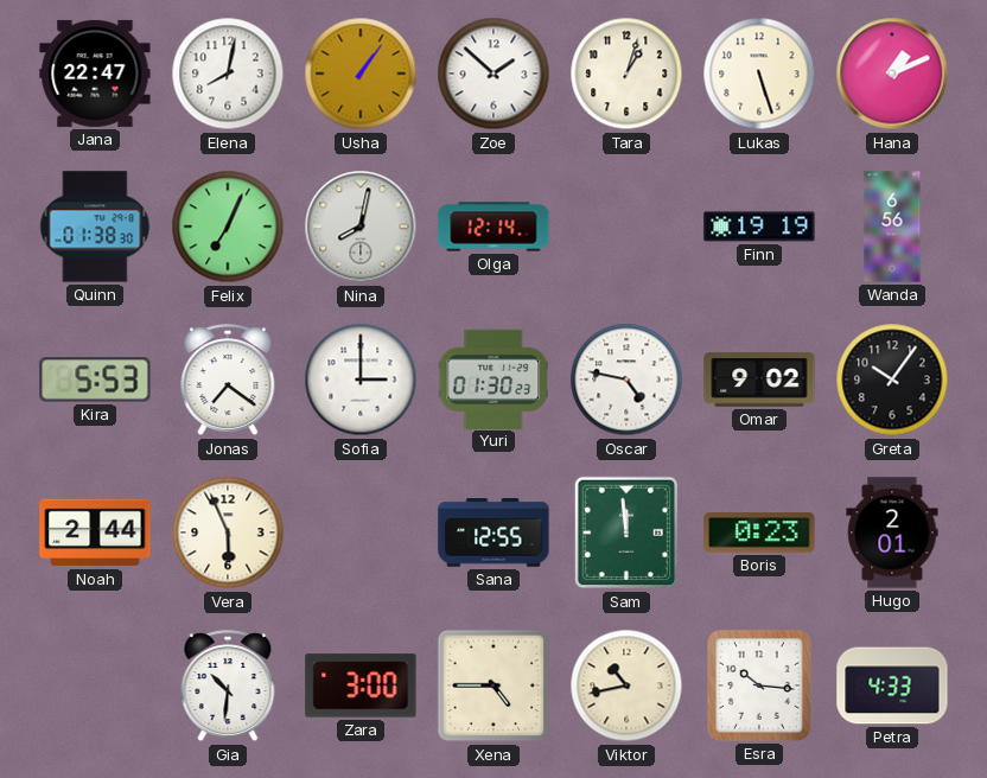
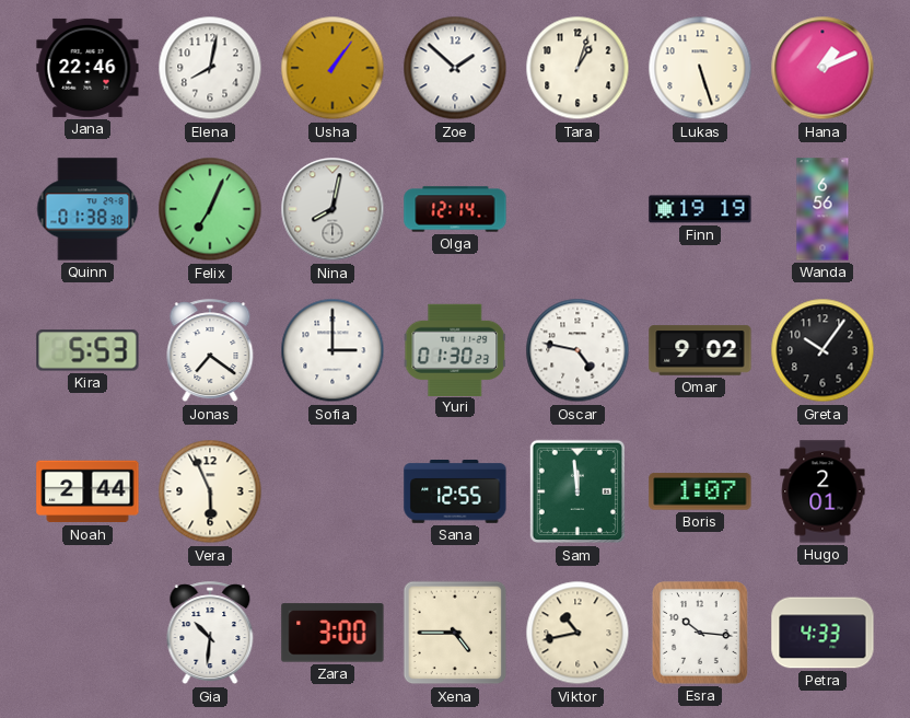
Jana: 22:47 -> 22:46 (87, 68)
Boris: 0:23 -> 1:07 (700, 491)
